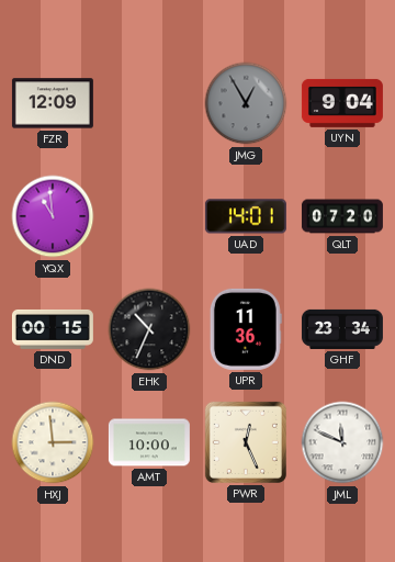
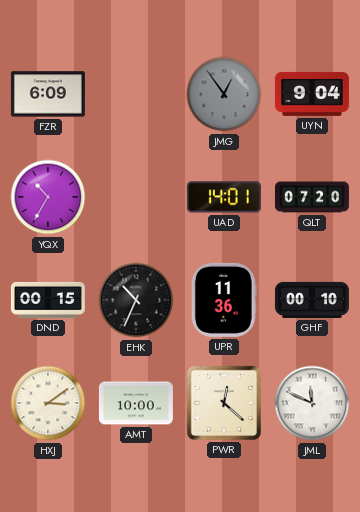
FZR: 12:09 -> 6:09 (48, 94)
JMG: 12:55 -> 12:54 (224, 94)
YQX: 10:59 -> 10:35 (48, 197)
GHF: 23:34 -> 00:10 (312, 300)
HXJ: 2:59 -> 3:09 (48, 403)
PWR: 12:26 -> 12:22 (224, 403)
